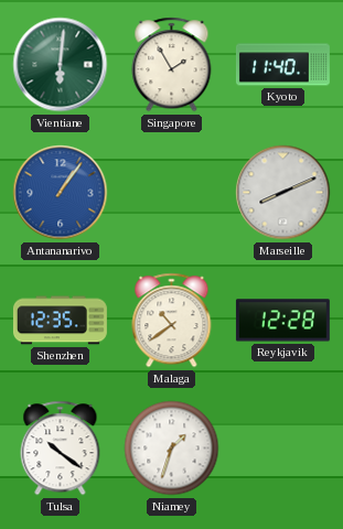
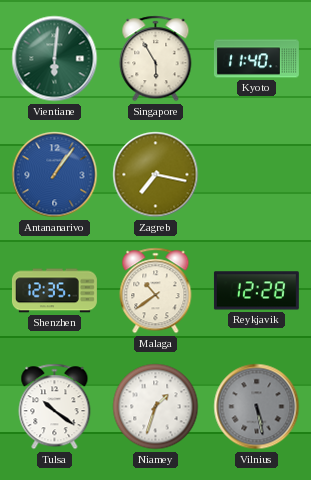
Singapore: 1:55 -> 5:55 (156, 59)
Zagreb: none -> 7:17 (156, 175)
Marseille: 8:11 -> none (283, 193)
Vilnius: none -> 5:28 (257, 407)
